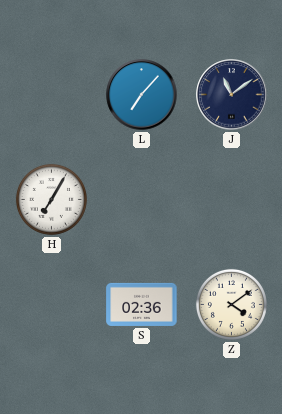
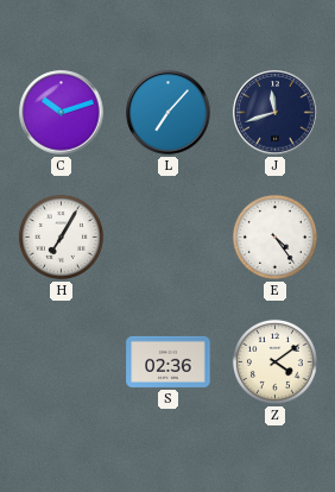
C: none -> 10:12 (62, 113)
J: 11:09 -> 11:42 (276, 113)
E: none -> 4:24 (274, 236)
